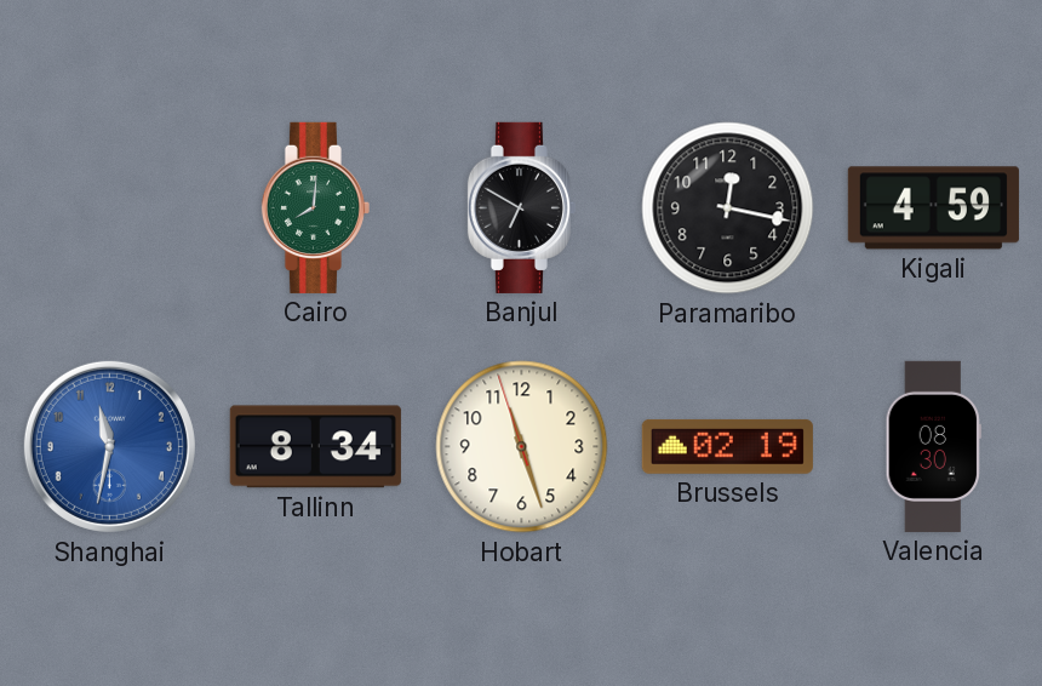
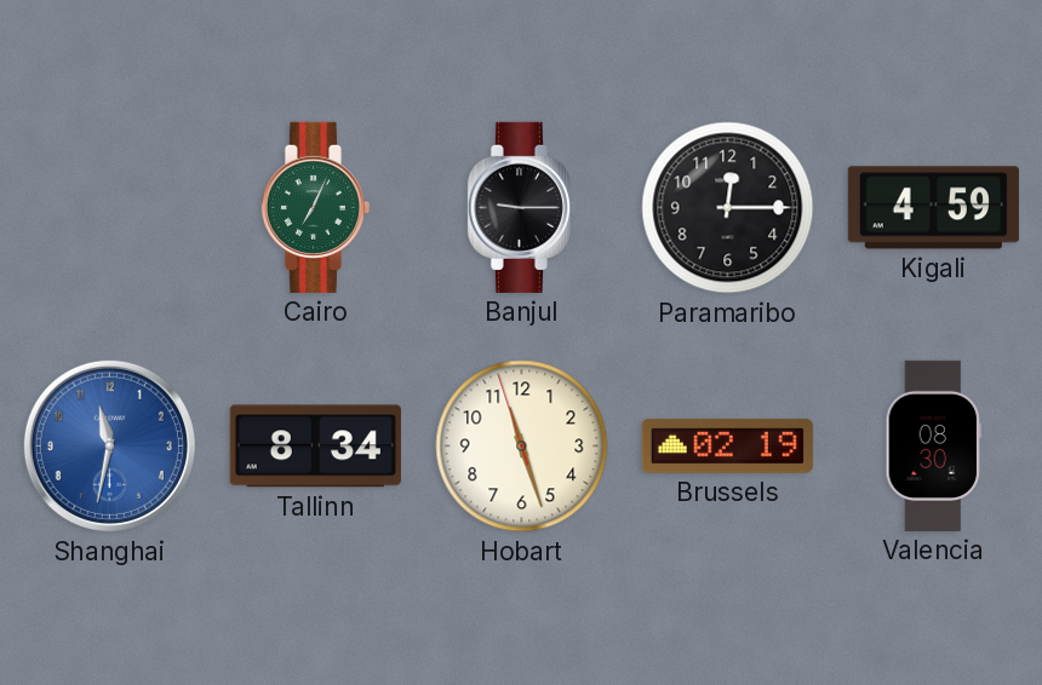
Cairo: 8:01 -> 7:04 (315, 207)
Banjul: 6:50 -> 9:15 (521, 207)
Paramaribo: 12:17 -> 12:15 (728, 208)
